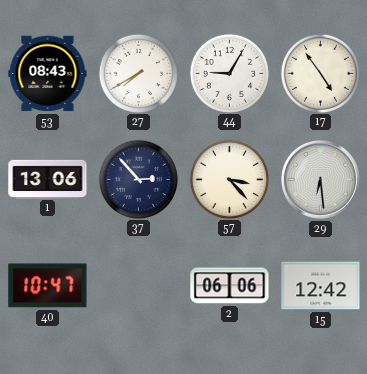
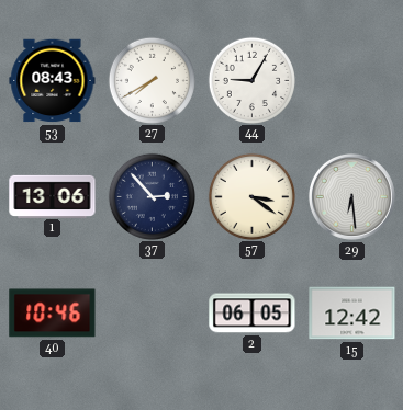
17: 4:54 -> none (320, 73)
57: 3:23 -> 3:21 (251, 196)
40: 10:47 -> 10:46 (53, 314)
2: 06:06 -> 06:05 (253, 314)
